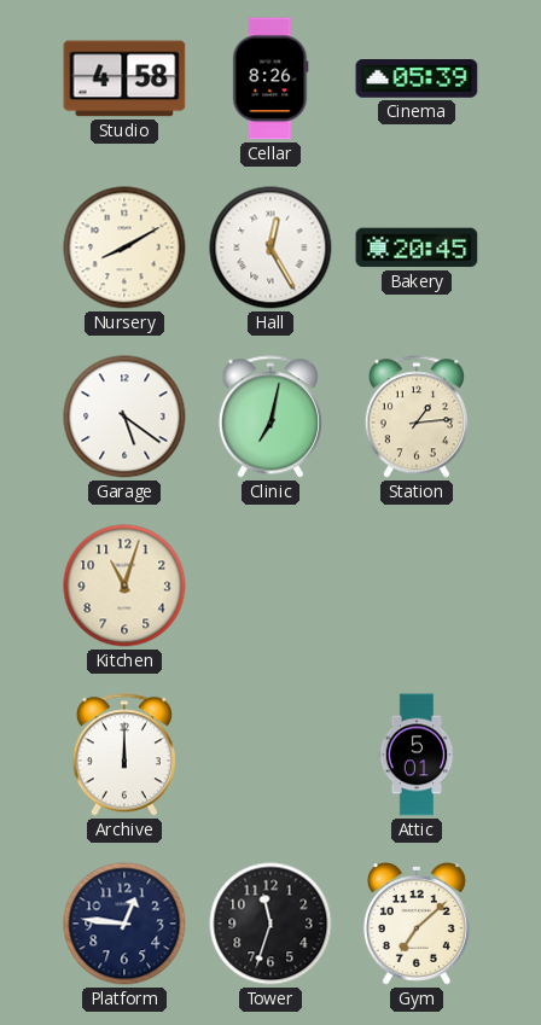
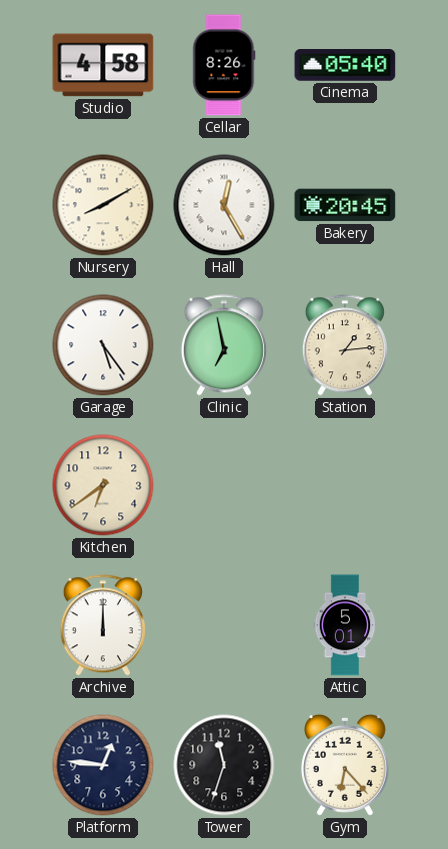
Cinema: 05:39 -> 05:40 (345, 66)
Garage: 5:21 -> 5:24 (103, 345)
Clinic: 7:02 -> 6:58 (224, 345)
Kitchen: 11:03 -> 6:39 (103, 485)
Gym: 7:08 -> 6:23 (345, 765)
